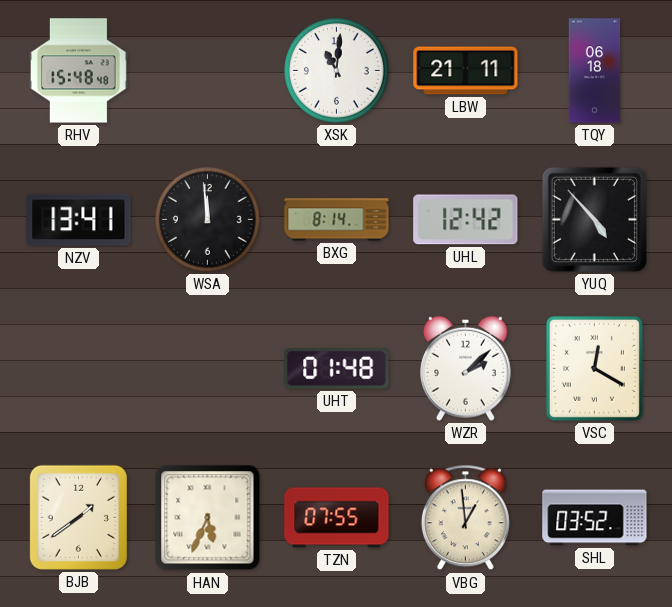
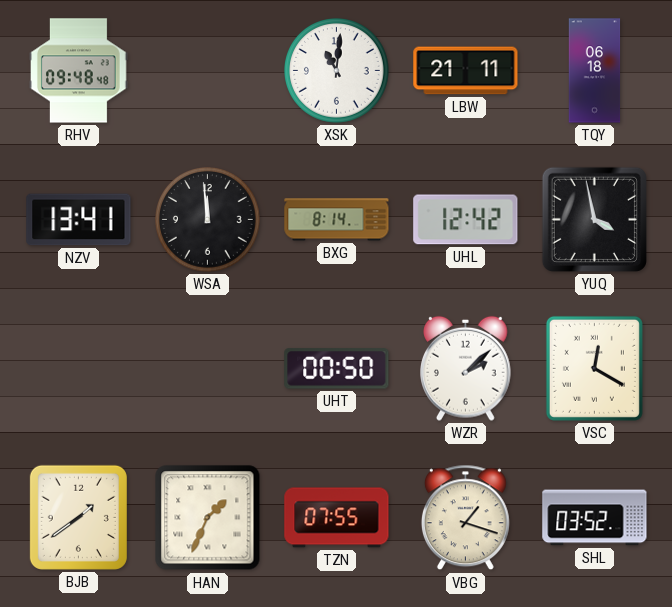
RHV: 15:48 -> 09:48 (79, 71)
YUQ: 4:53 -> 3:58 (594, 219)
UHT: 01:48 -> 00:50 (337, 369)
HAN: 5:34 -> 1:34 (208, 518)
VBG: 12:59 -> 1:18 (465, 518)
